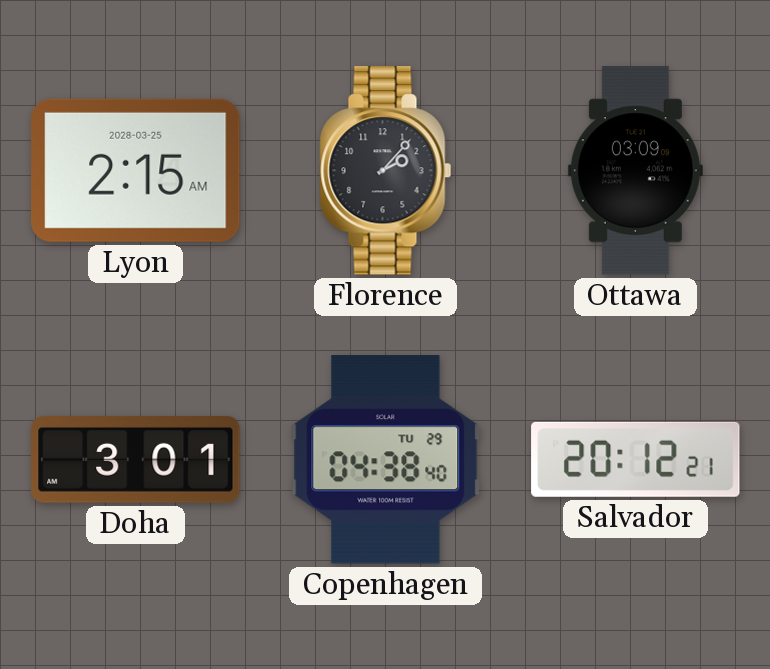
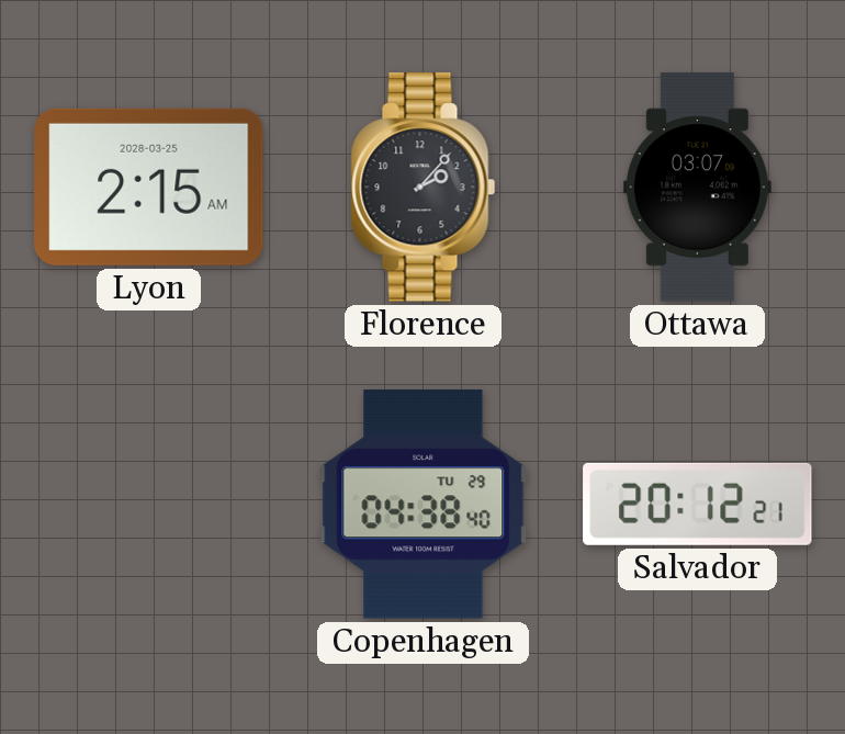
Ottawa: 03:09 -> 03:07 (697, 188)
Doha: 3:01 -> none (136, 460)
